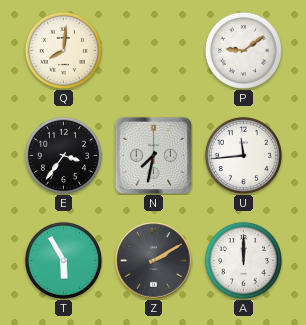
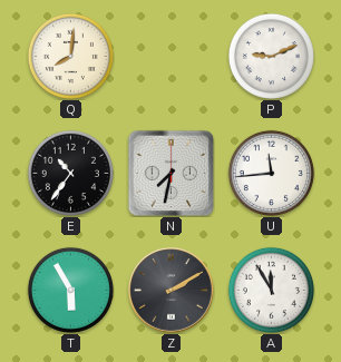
P: 9:09 -> 9:11 (271, 56)
E: 3:36 -> 10:36 (70, 173)
A: 12:00 -> 11:55 (271, 290)
